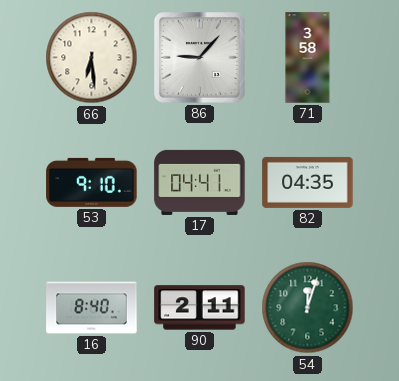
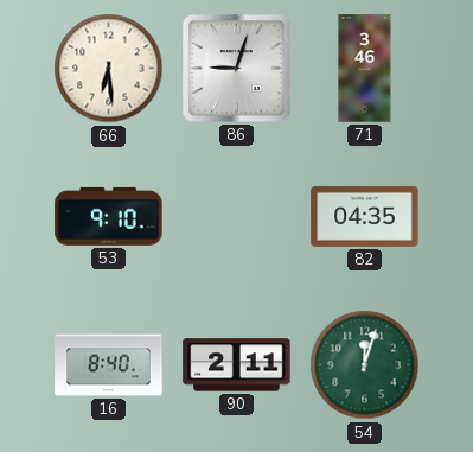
86: 9:07 -> 9:03 (237, 69)
71: 3:58 -> 3:46 (365, 69)
17: 04:41 -> none (200, 182)
